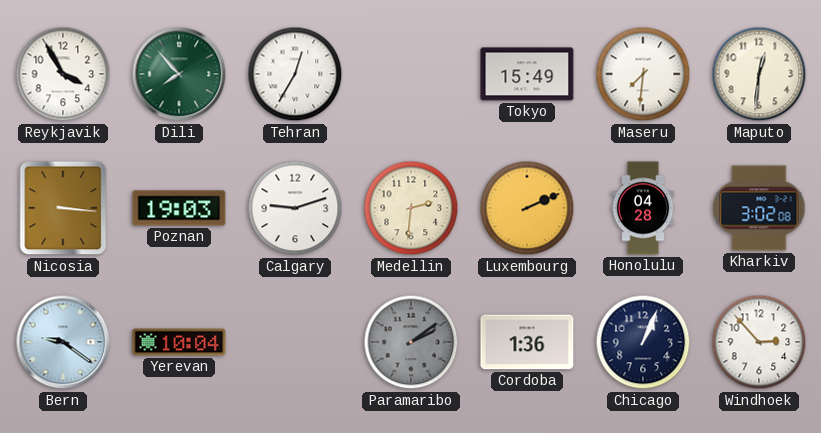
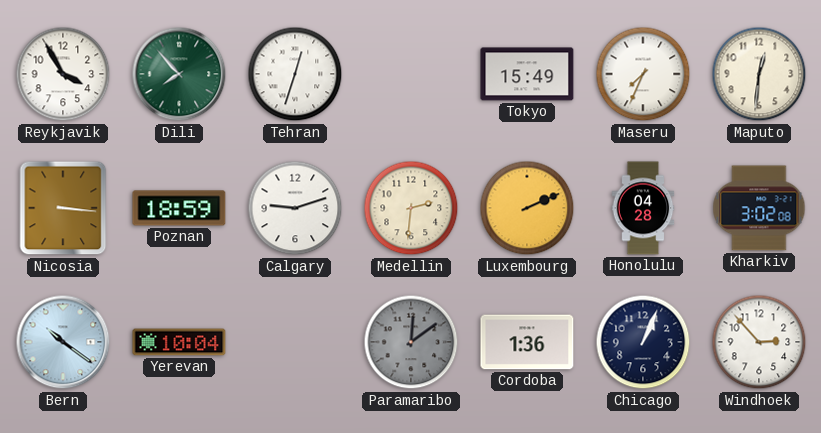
Tehran: 12:35 -> 12:33 (295, 74)
Maseru: 7:31 -> 7:34 (643, 74)
Poznan: 19:03 -> 18:59 (179, 208)
Bern: 9:21 -> 10:21 (63, 342)
Paramaribo: 2:09 -> 12:09 (411, 342)
